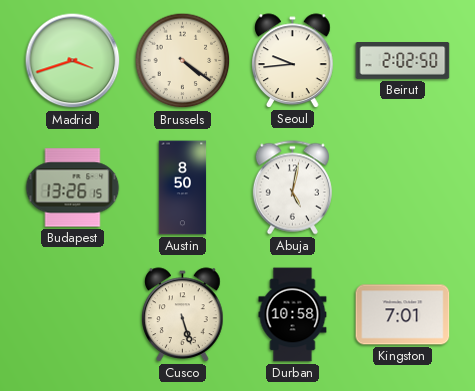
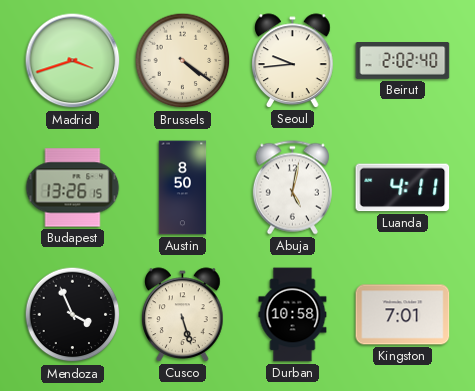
Beirut: 2:02:50 -> 2:02:40 (403, 61)
Luanda: none -> 4:11 (403, 188)
Mendoza: none -> 3:56 (73, 315)
